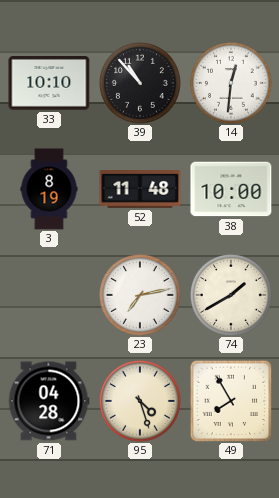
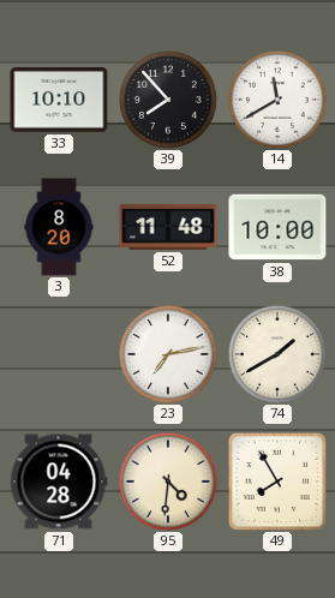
39: 10:53 -> 7:53 (168, 100)
14: 12:31 -> 11:40 (277, 100)
3: 8:19 -> 8:20 (59, 227)
95: 4:27 -> 4:31 (168, 482)
